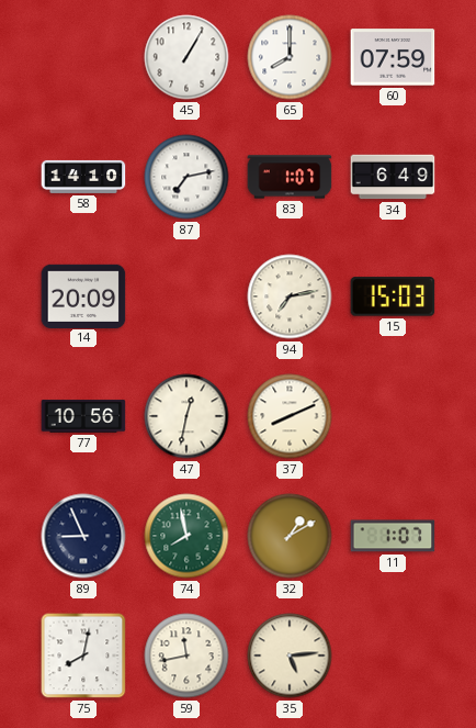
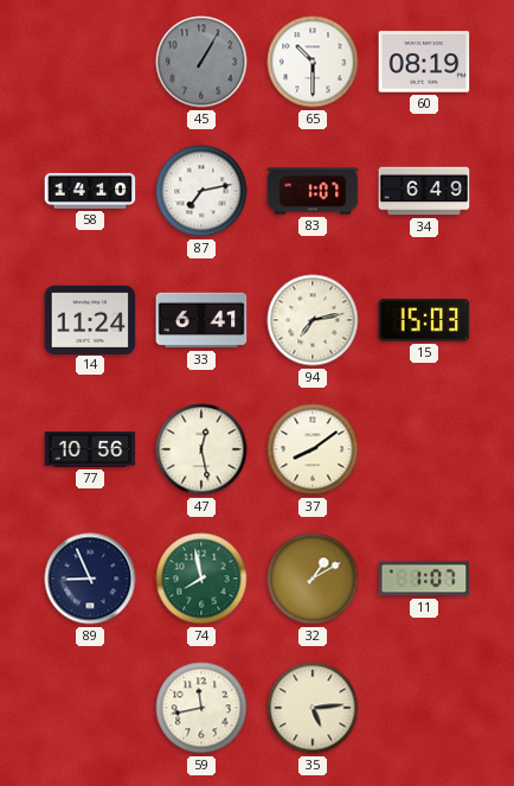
45 dial: white -> grey (201, 62)
65: 8:00 -> 10:30 (313, 62)
60: 07:59 -> 08:19 (424, 62)
14: 20:09 -> 11:24 (90, 319)
33: none -> 6:41 (201, 320)
47: 12:32 -> 12:28 (201, 449)
37: 8:11 -> 8:09 (313, 449)
75: 8:02 -> none (83, 656)
